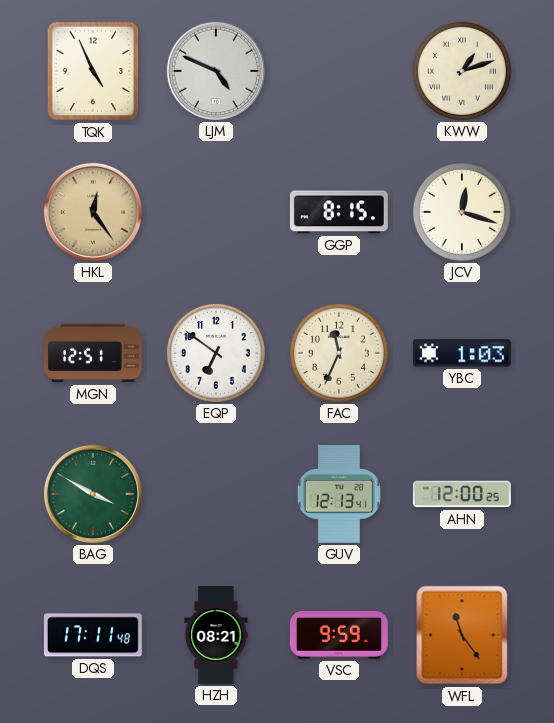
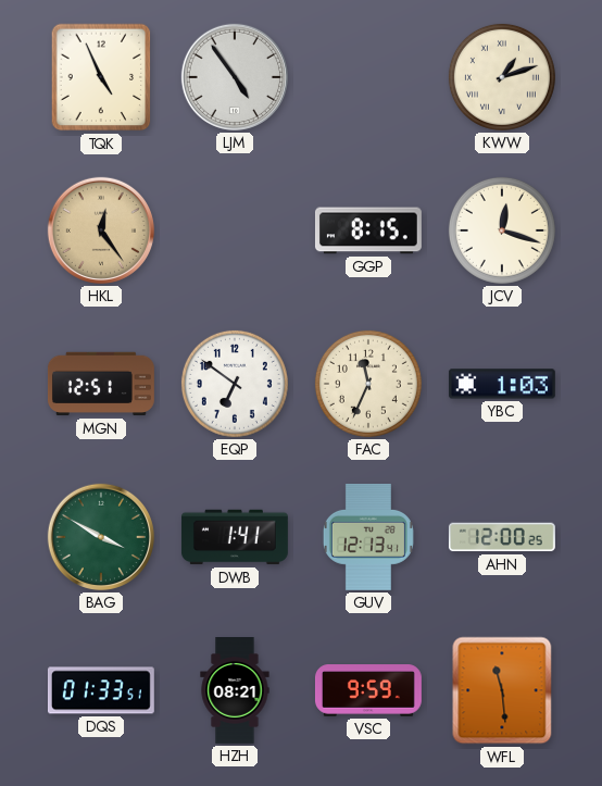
LJM: 4:49 -> 4:54 (235, 77)
DWB: none -> 1:41 (235, 537)
DQS: 17:11 -> 01:33 (101, 690)
WFL: 11:24 -> 11:29 (502, 690)
